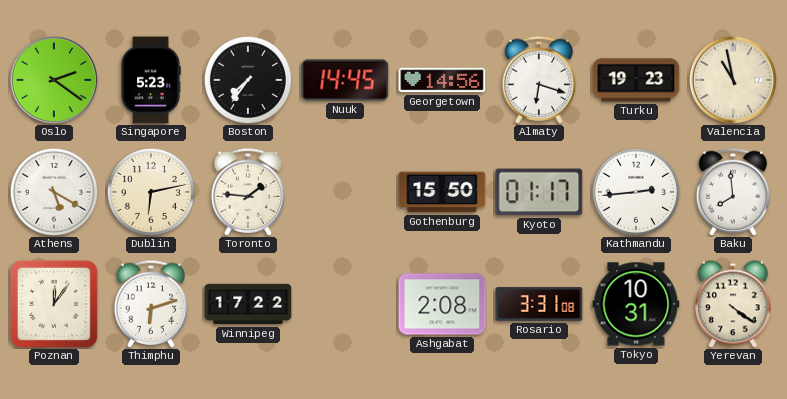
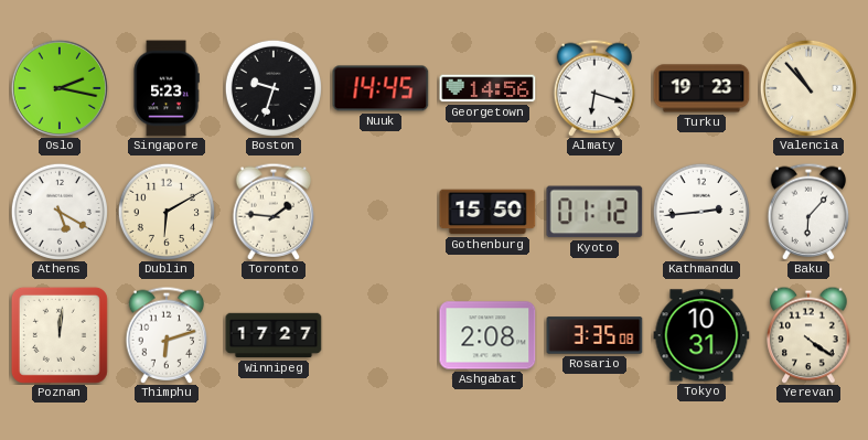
Oslo: 2:21 -> 2:17 (60, 88)
Boston: 7:36 -> 9:33 (274, 88)
Valencia: 10:58 -> 10:53 (808, 88)
Dublin: 6:13 -> 6:10 (167, 212)
Kyoto: 01:17 -> 01:12 (594, 212)
Baku: 7:59 -> 6:07 (808, 212)
Poznan: 12:06 -> 12:01 (60, 335)
Winnipeg: 17:22 -> 17:27 (274, 335)
Rosario: 3:31 -> 3:35 (594, 335)
